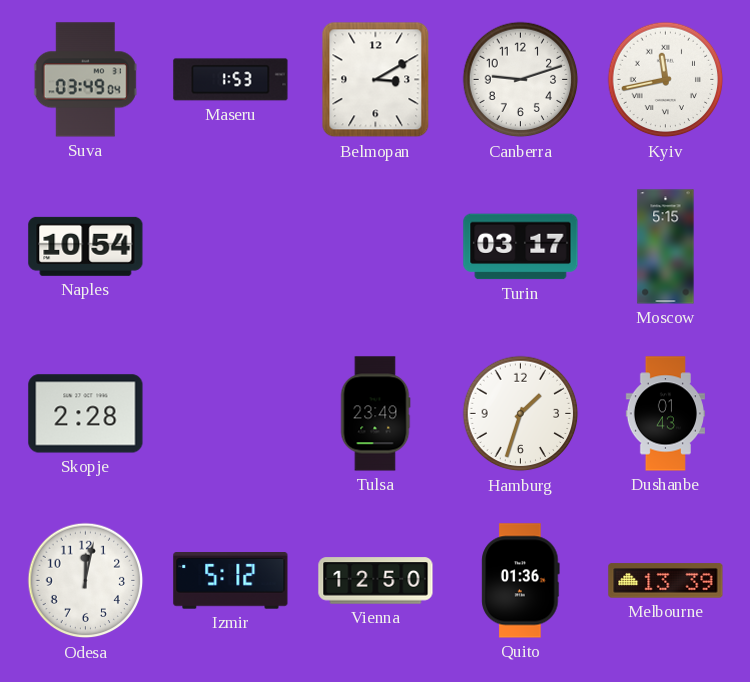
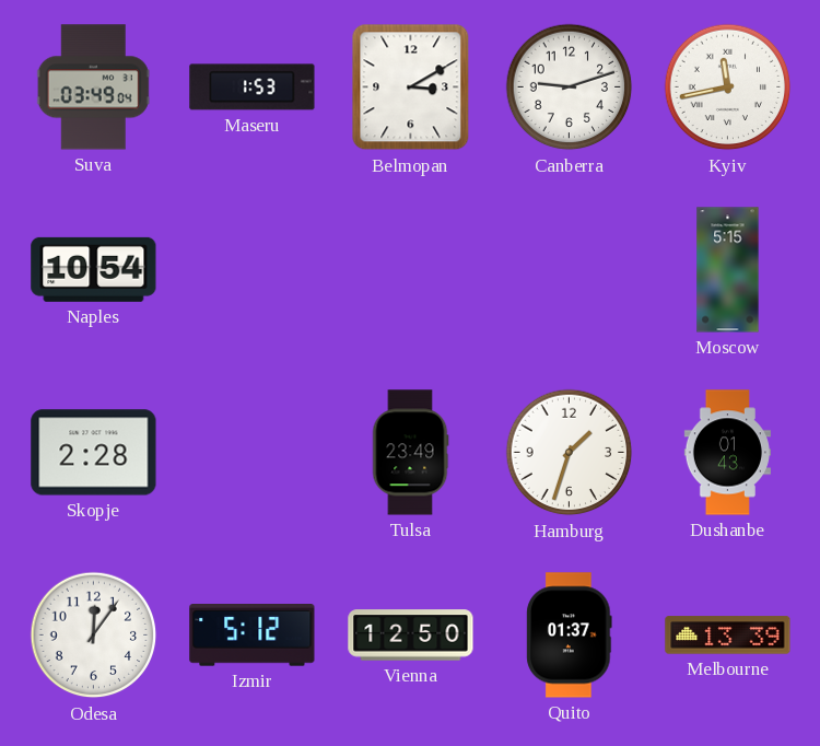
Turin: 03:17 -> none (521, 247)
Odesa: 12:02 -> 12:06 (94, 636)
Quito: 01:36 -> 01:37 (570, 636)
